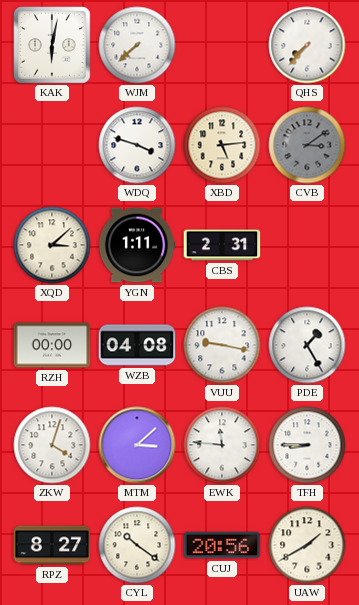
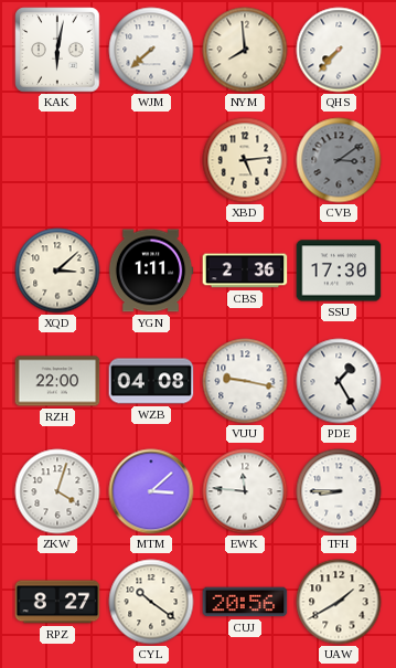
NYM: none -> 7:59 (245, 50)
WDQ: 3:48 -> none (137, 145)
CBS: 2:31 -> 2:36 (245, 271)
SSU: none -> 17:30 (339, 271)
RZH: 00:00 -> 22:00 (57, 381)
